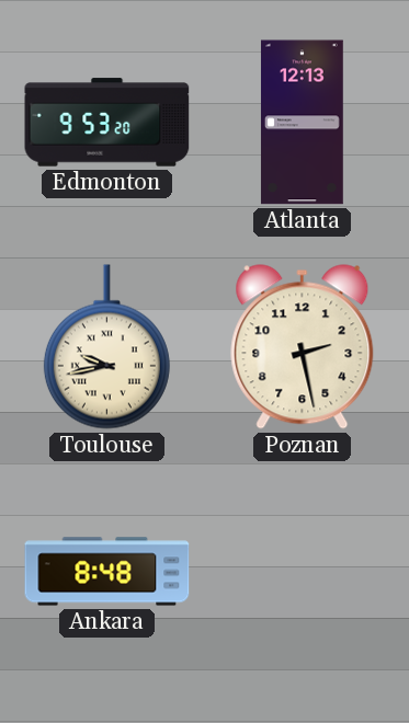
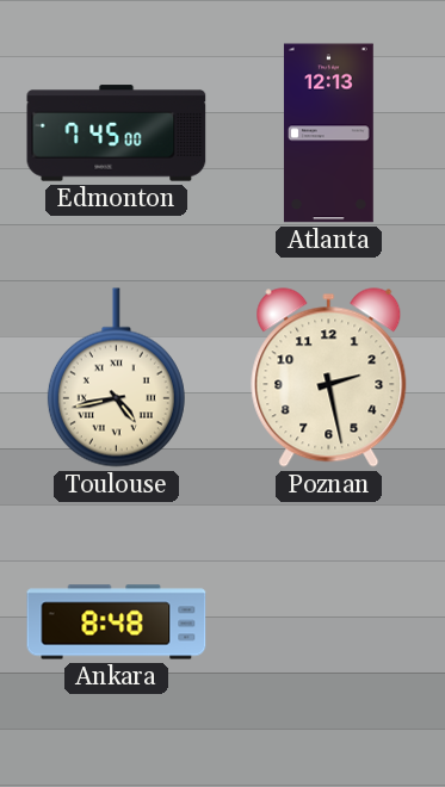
Edmonton: 9:53 -> 7:45 (117, 134)
Toulouse: 9:43 -> 4:43 (116, 378)
